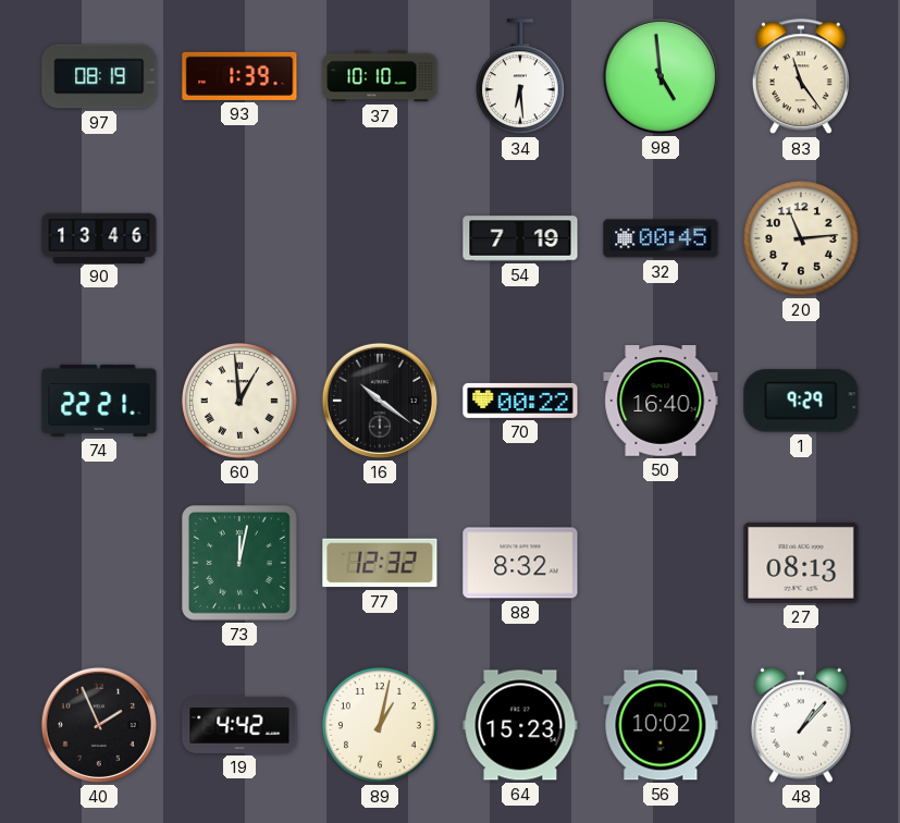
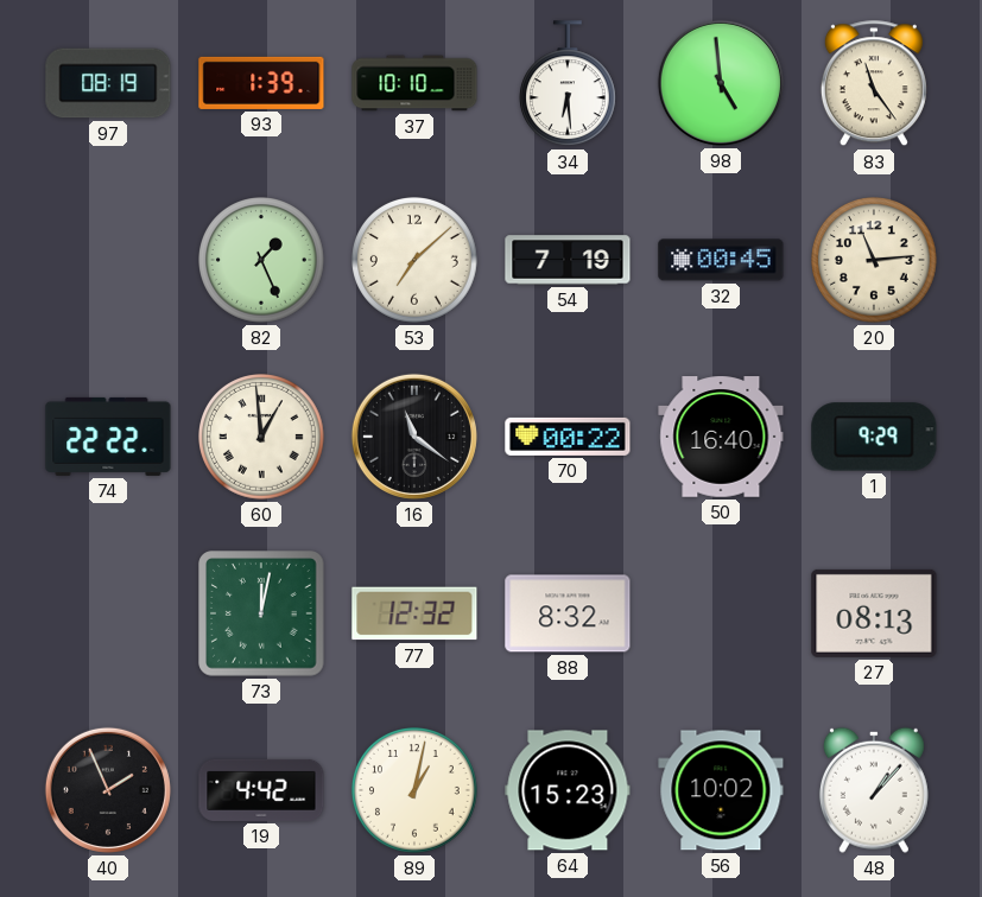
90: 13:46 -> none (99, 237)
82: none -> 1:26 (262, 261)
53: none -> 7:08 (416, 261)
74: 22:21 -> 22:22 (108, 437)
16: 10:21 -> 11:21 (414, 437)
